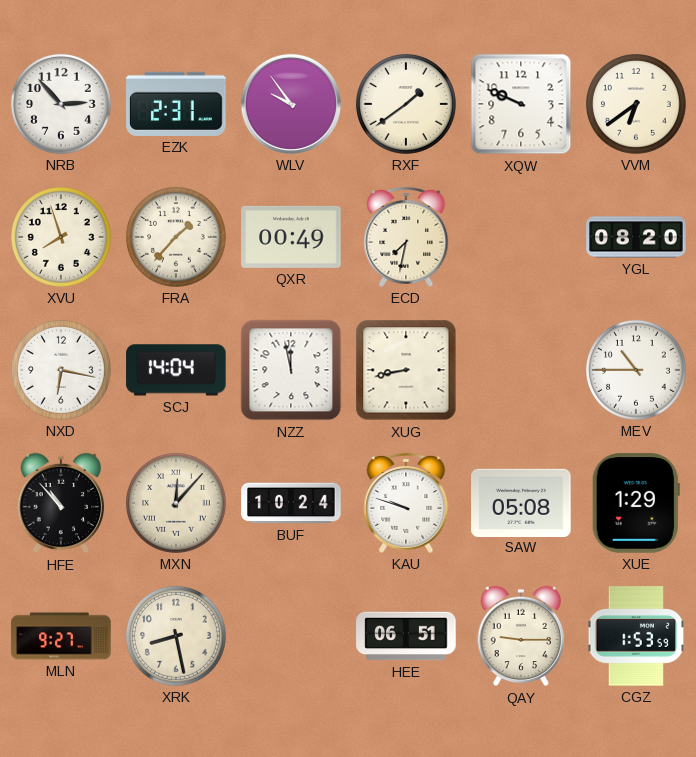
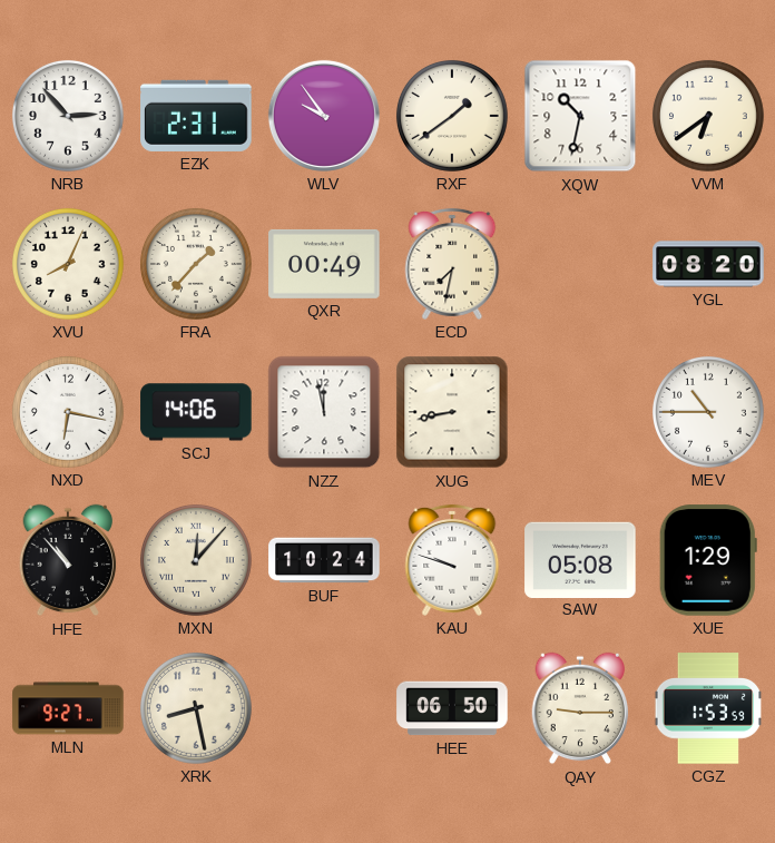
XQW: 9:49 -> 10:32 (580, 116)
XVU: 7:57 -> 8:04 (68, 264)
SCJ: 14:04 -> 14:06 (196, 412)
HEE: 06:51 -> 06:50 (452, 708)
